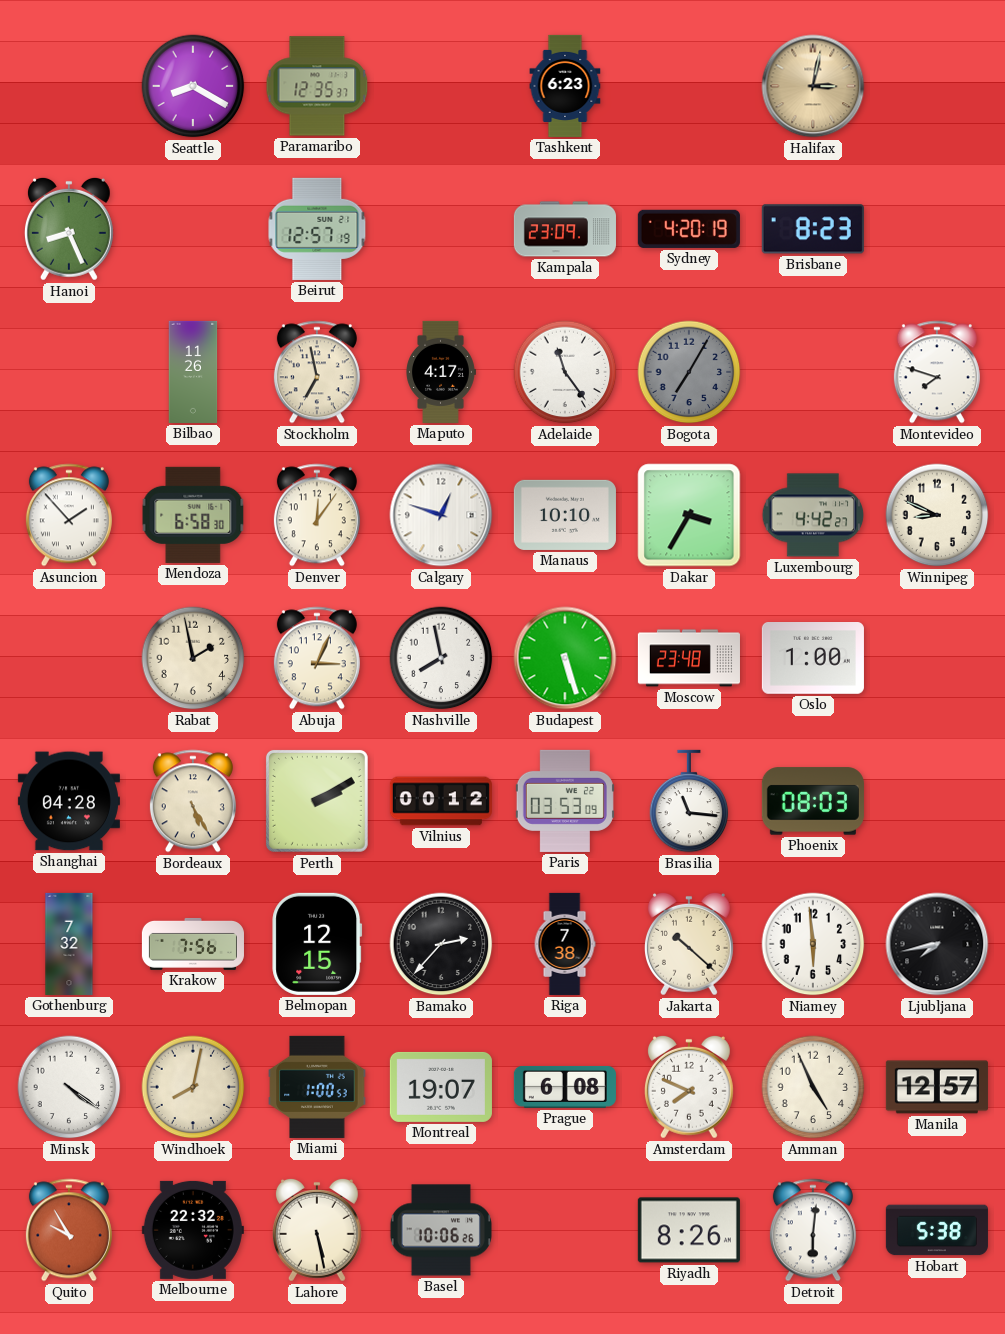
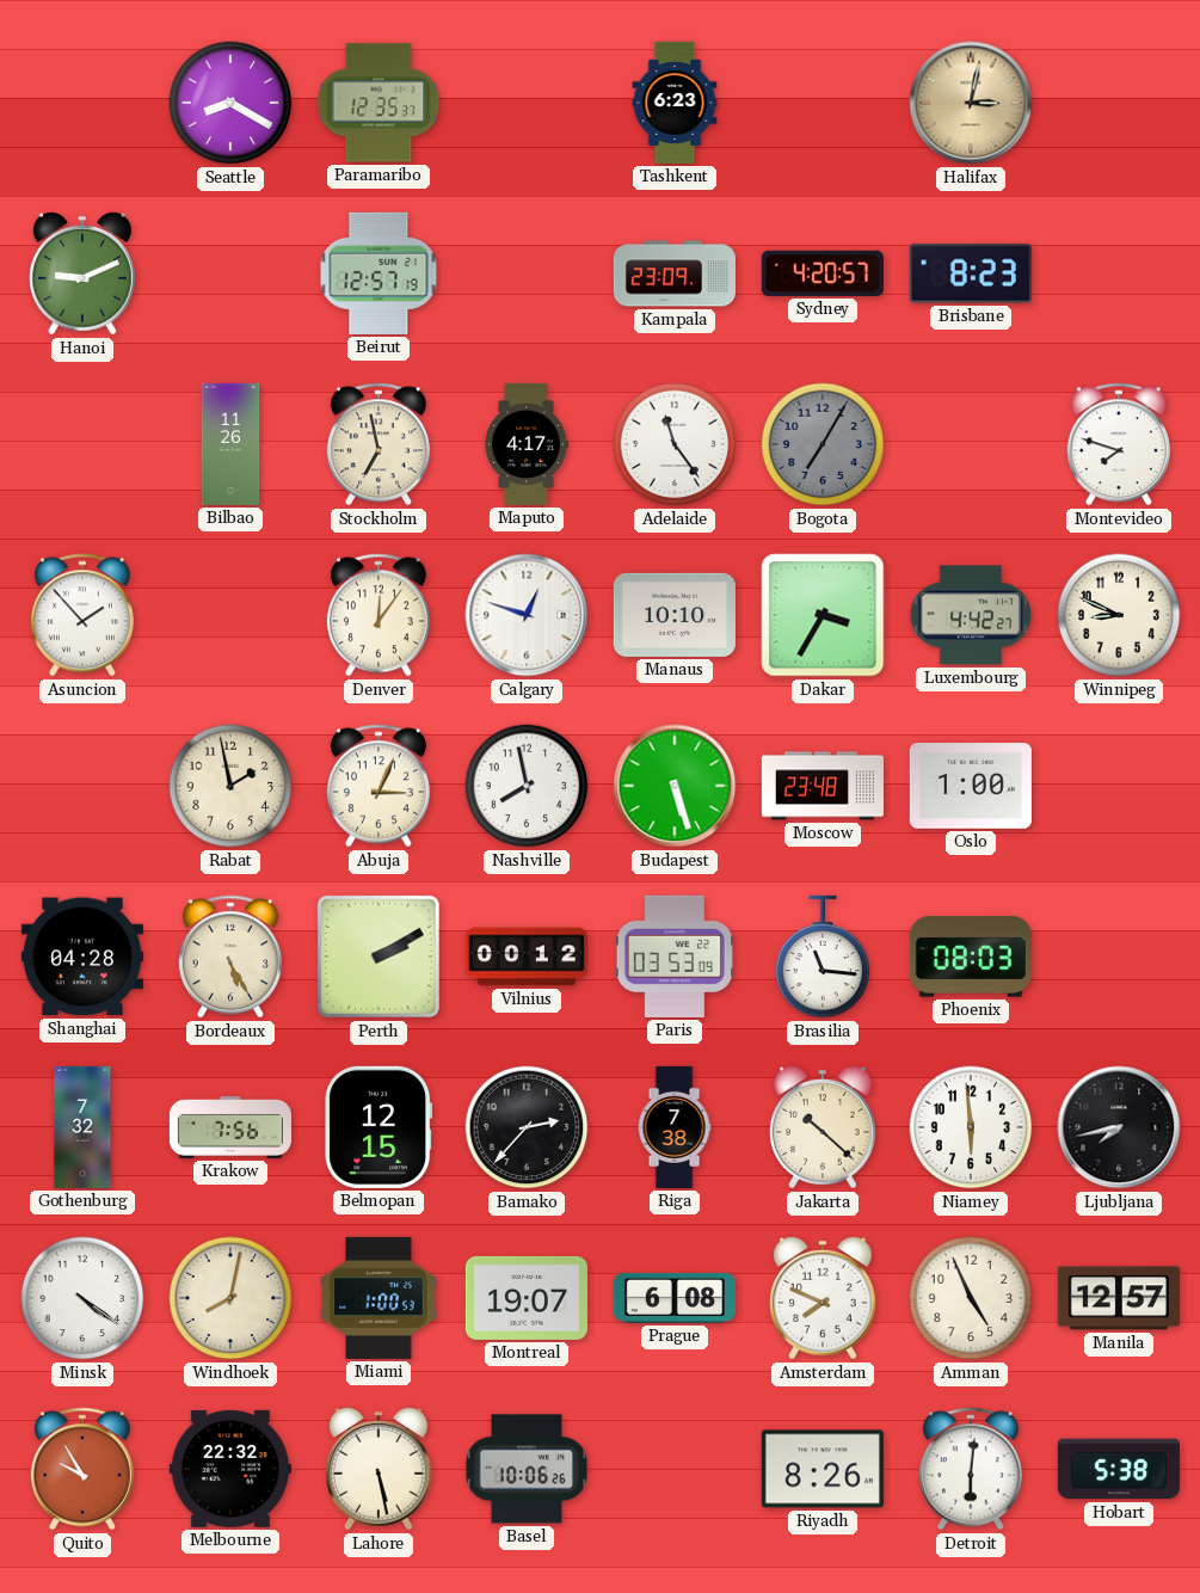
Hanoi: 8:26 -> 9:11 (82, 273)
Sydney: 4:20:19 -> 4:20:57 (823, 273)
Mendoza: 6:58 -> none (193, 515)
